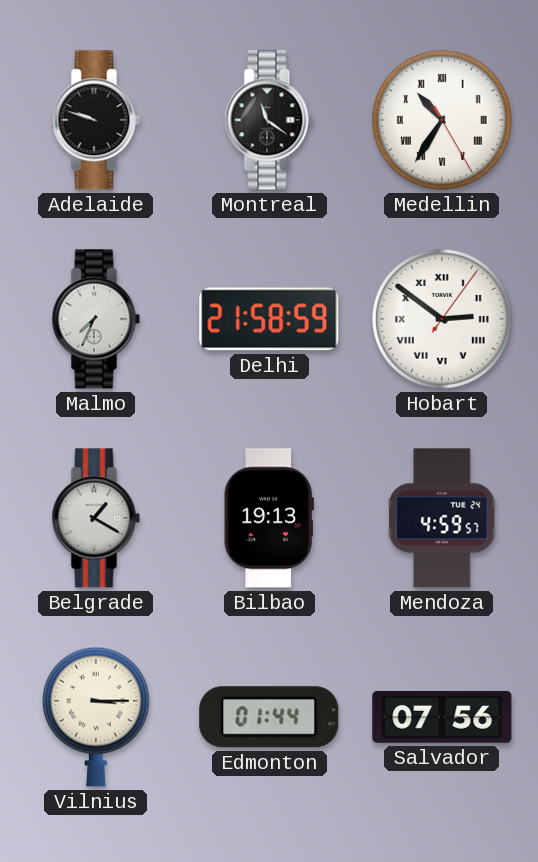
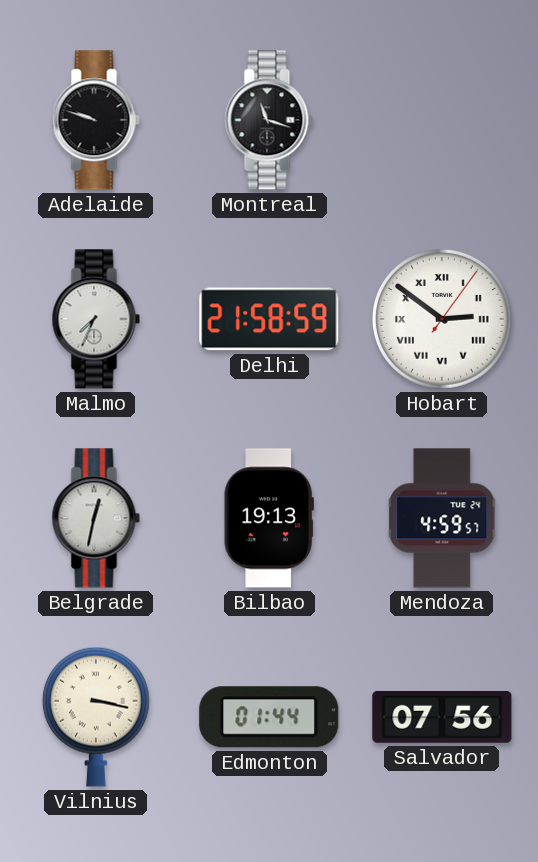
Montreal: 11:21 -> 11:18 (269, 120)
Medellin: 10:35 -> none (442, 120)
Belgrade: 1:20 -> 12:32 (96, 518)
Vilnius: 3:15 -> 3:17 (96, 717)
